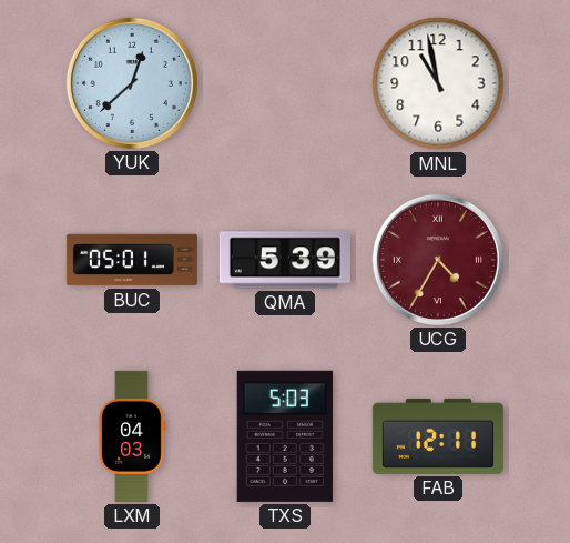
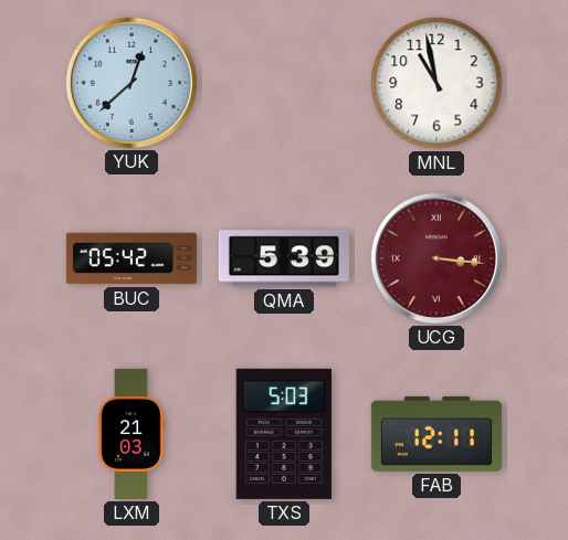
BUC: 05:01 -> 05:42 (132, 258)
UCG: 4:35 -> 3:16 (436, 258)
LXM: 04:03 -> 21:03 (132, 434)
